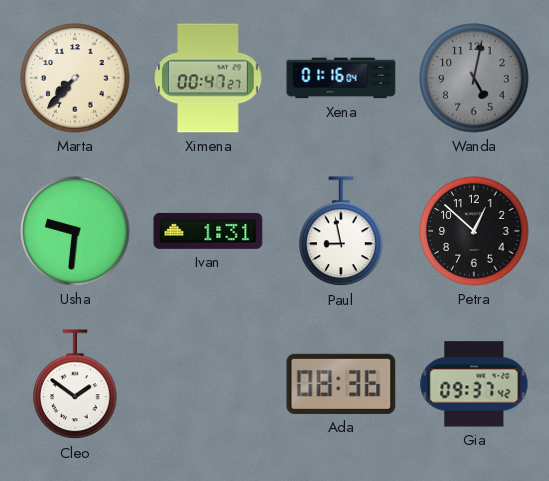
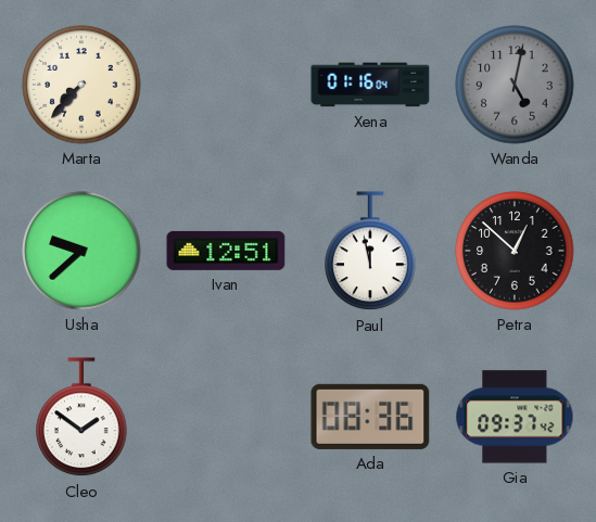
Ximena: 00:47 -> none (208, 78)
Usha: 9:31 -> 9:38 (81, 251)
Ivan: 1:31 -> 12:51 (226, 251)
Paul: 8:58 -> 11:58 (370, 252)
